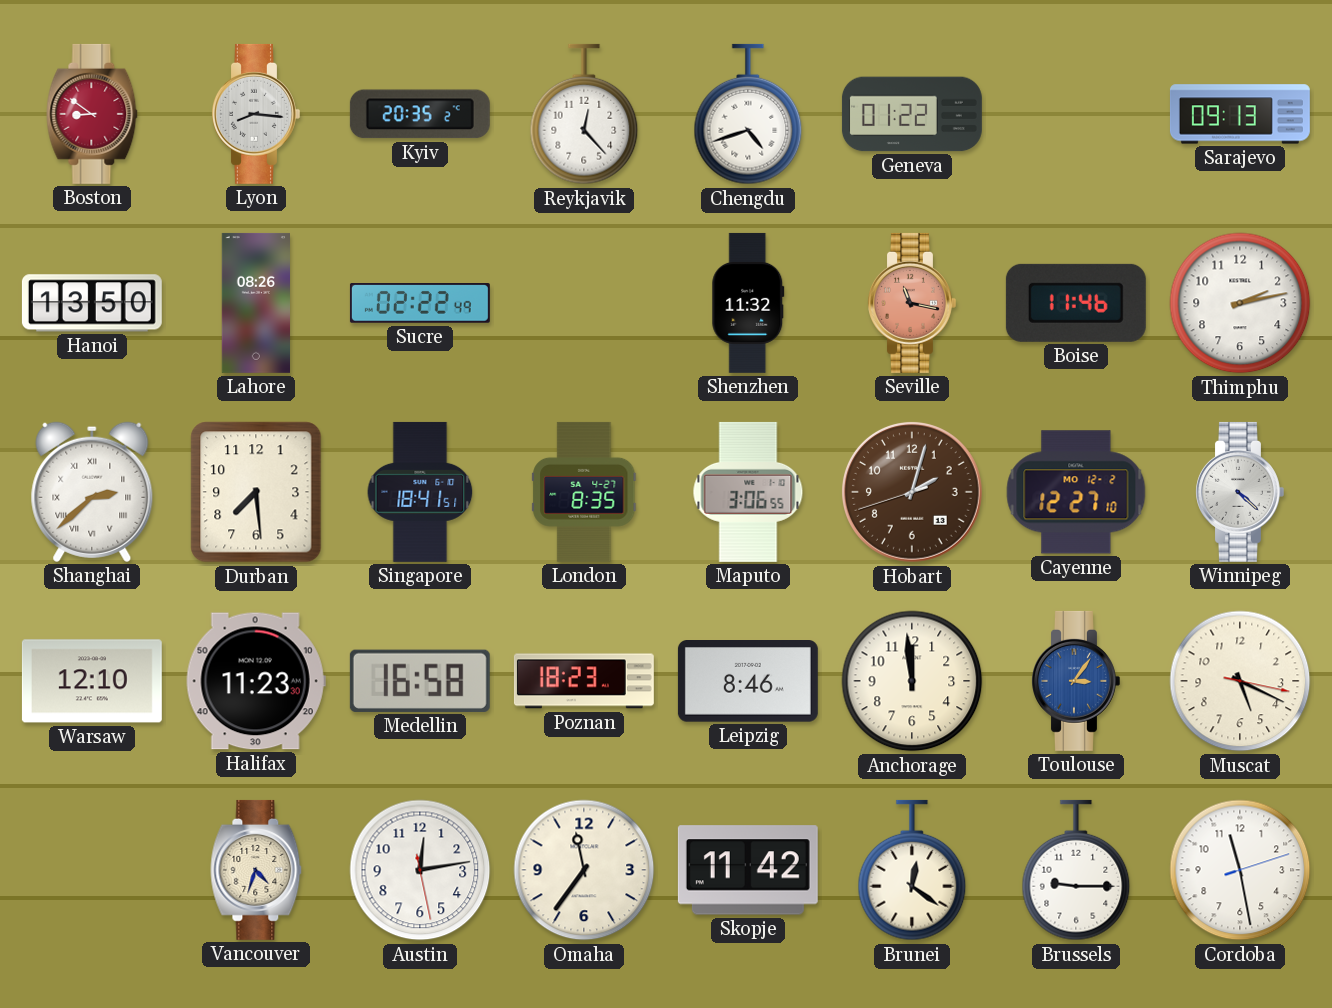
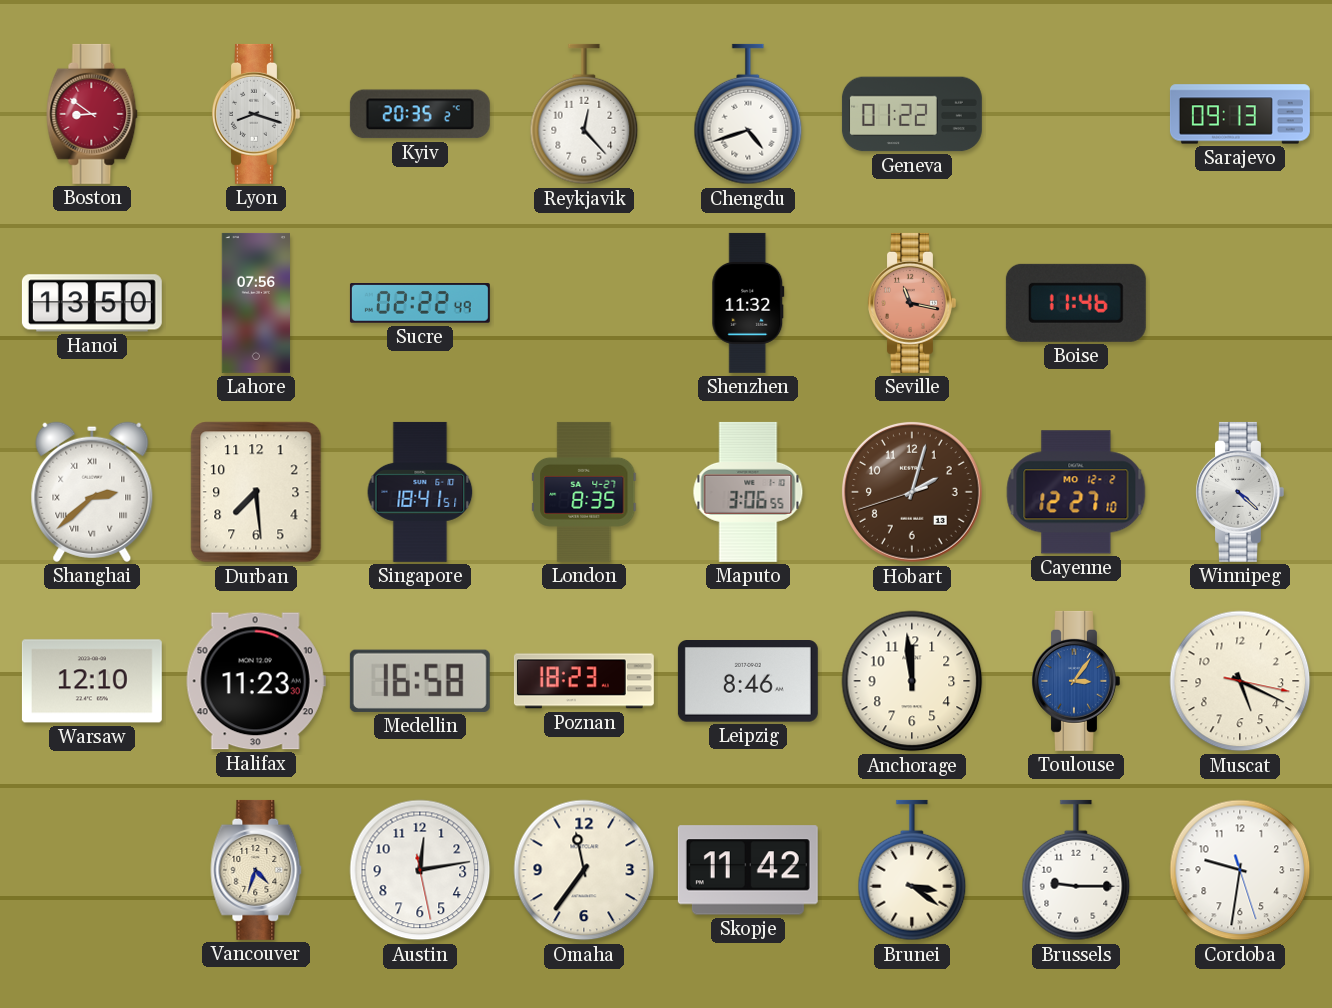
Lyon: 8:16 -> 8:18 (256, 114)
Lahore: 08:26 -> 07:56 (255, 303)
Thimphu: 2:13 -> none (1240, 303)
Brunei: 12:21 -> 3:21 (912, 870)
Cordoba: 11:28 -> 9:31 (1240, 870)
